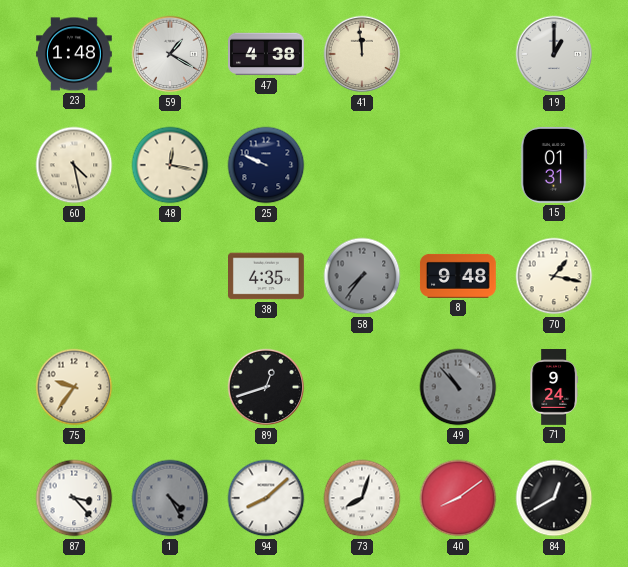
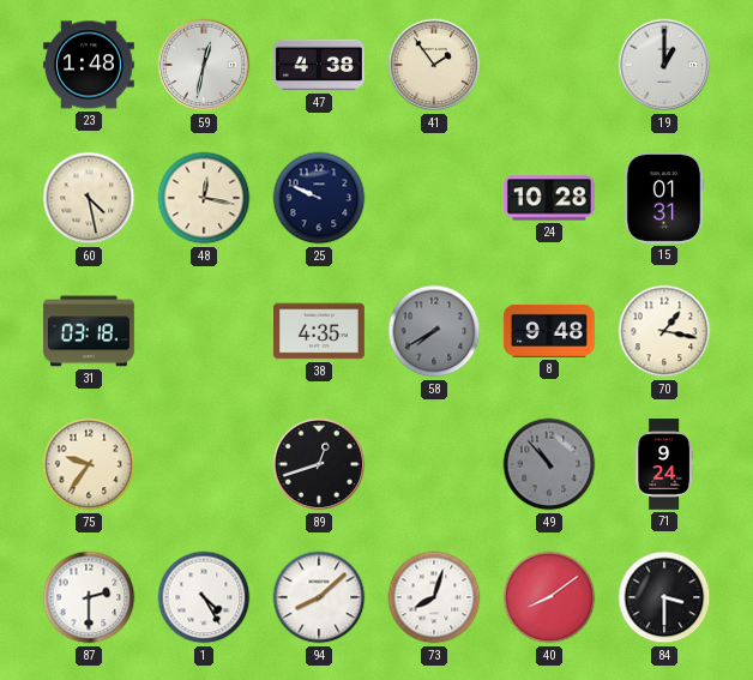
59: 1:20 -> 12:32 (204, 65)
41: 11:59 -> 1:54 (434, 65)
24: none -> 10:28 (549, 198)
31: none -> 03:18 (90, 331)
58: 7:36 -> 7:40 (434, 331)
87: 3:23 -> 2:30 (89, 597)
1 dial: grey -> white (204, 597)
84: 12:40 -> 3:30 (664, 597)
